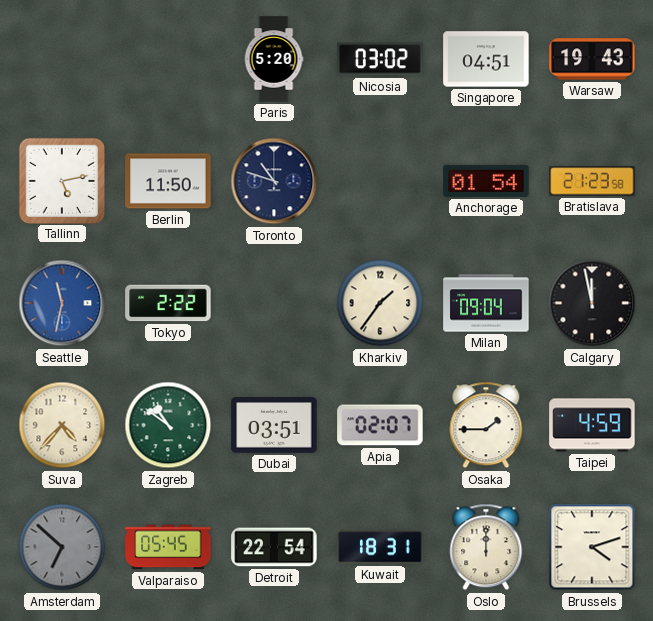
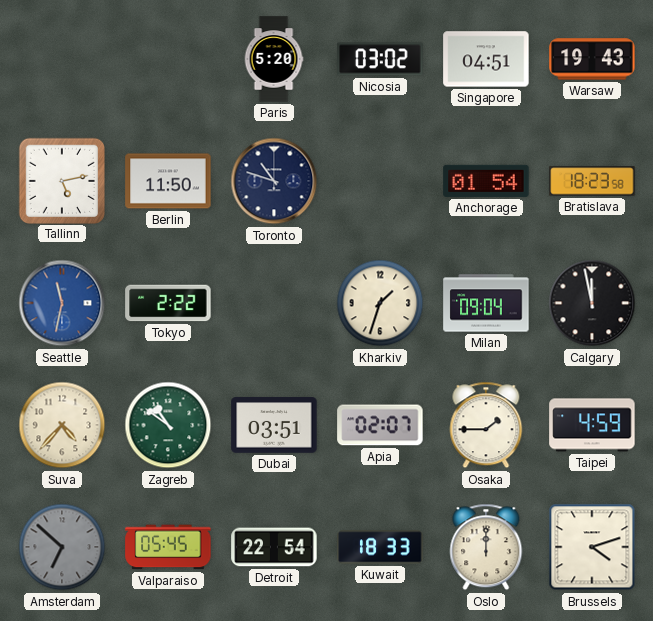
Bratislava: 21:23 -> 18:23 (592, 181)
Kharkiv: 1:36 -> 1:33 (380, 303)
Kuwait: 18:31 -> 18:33 (380, 547)
